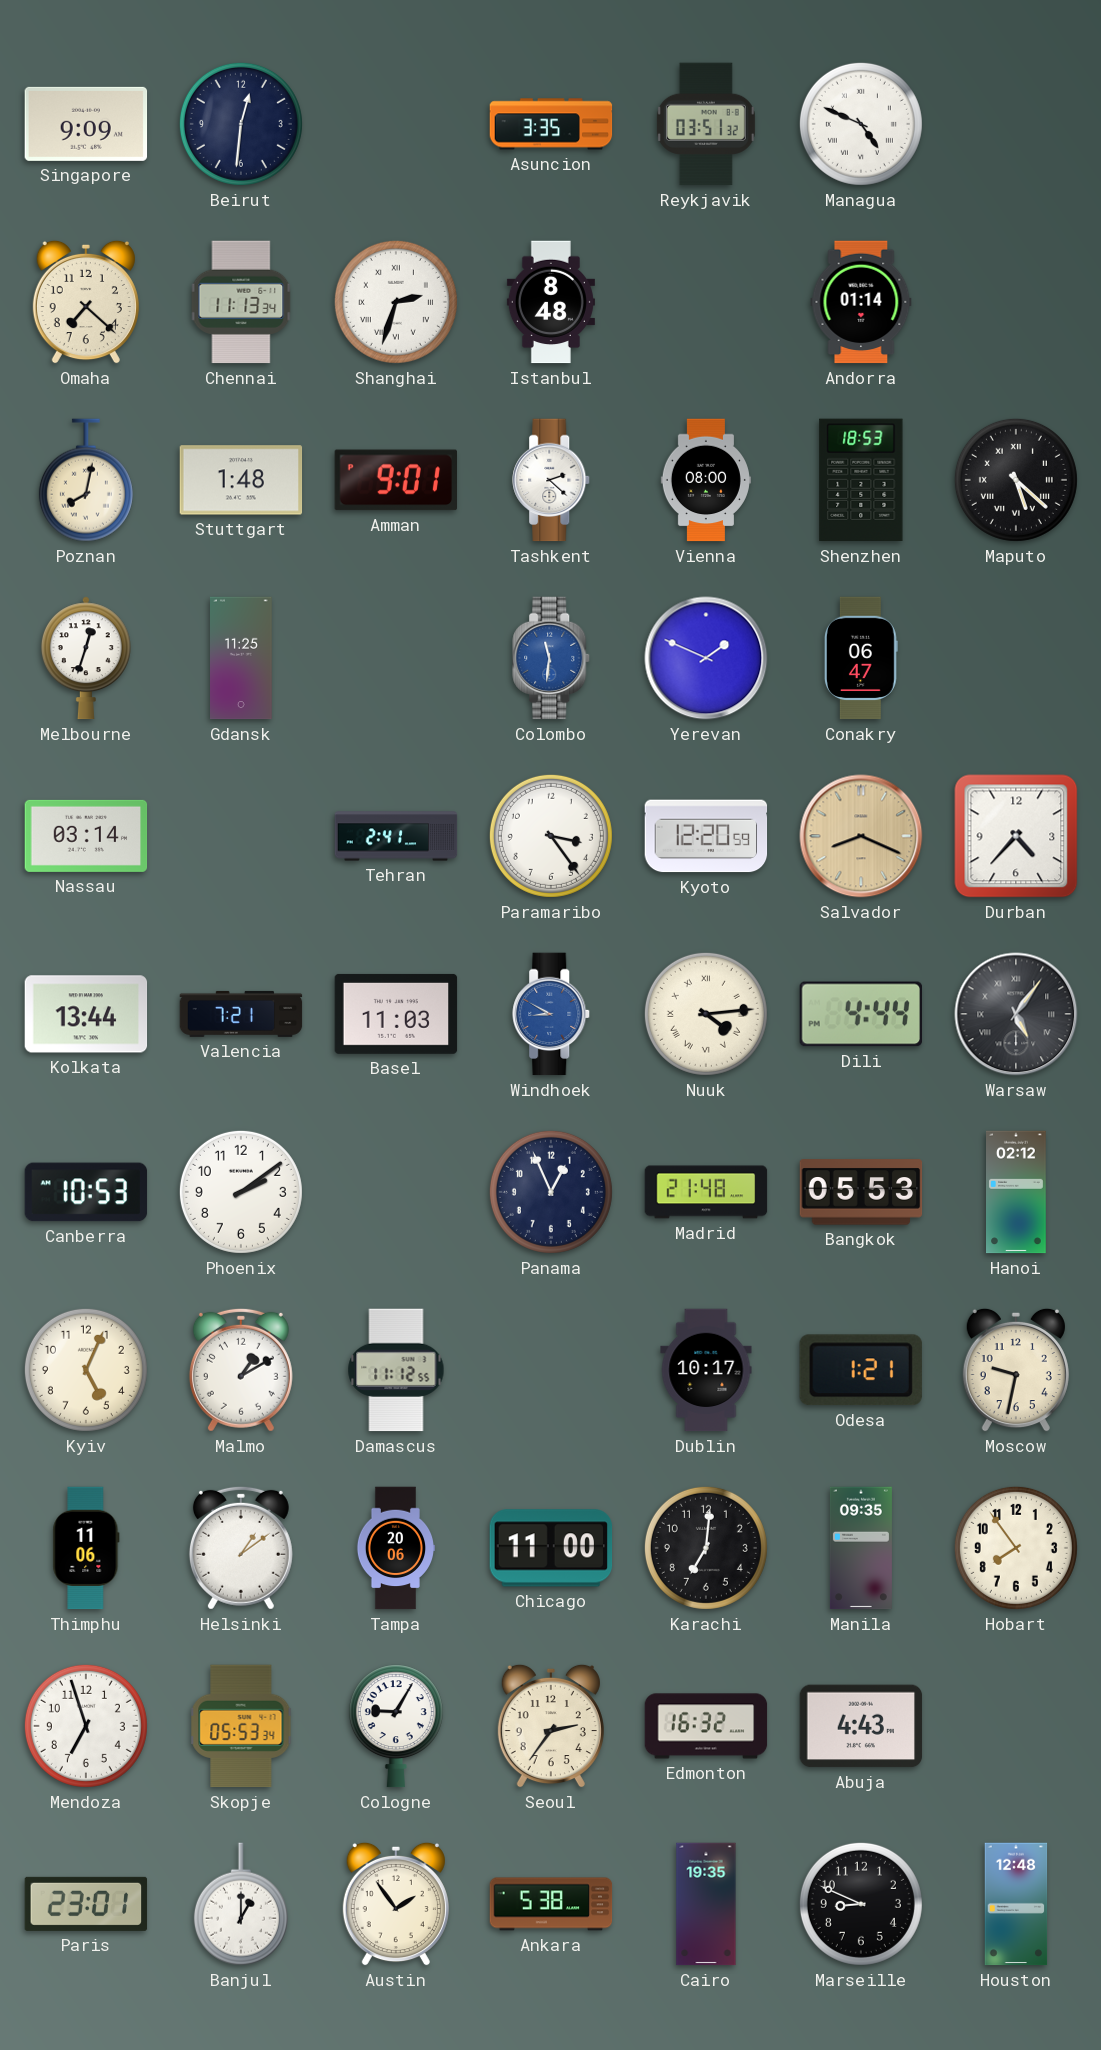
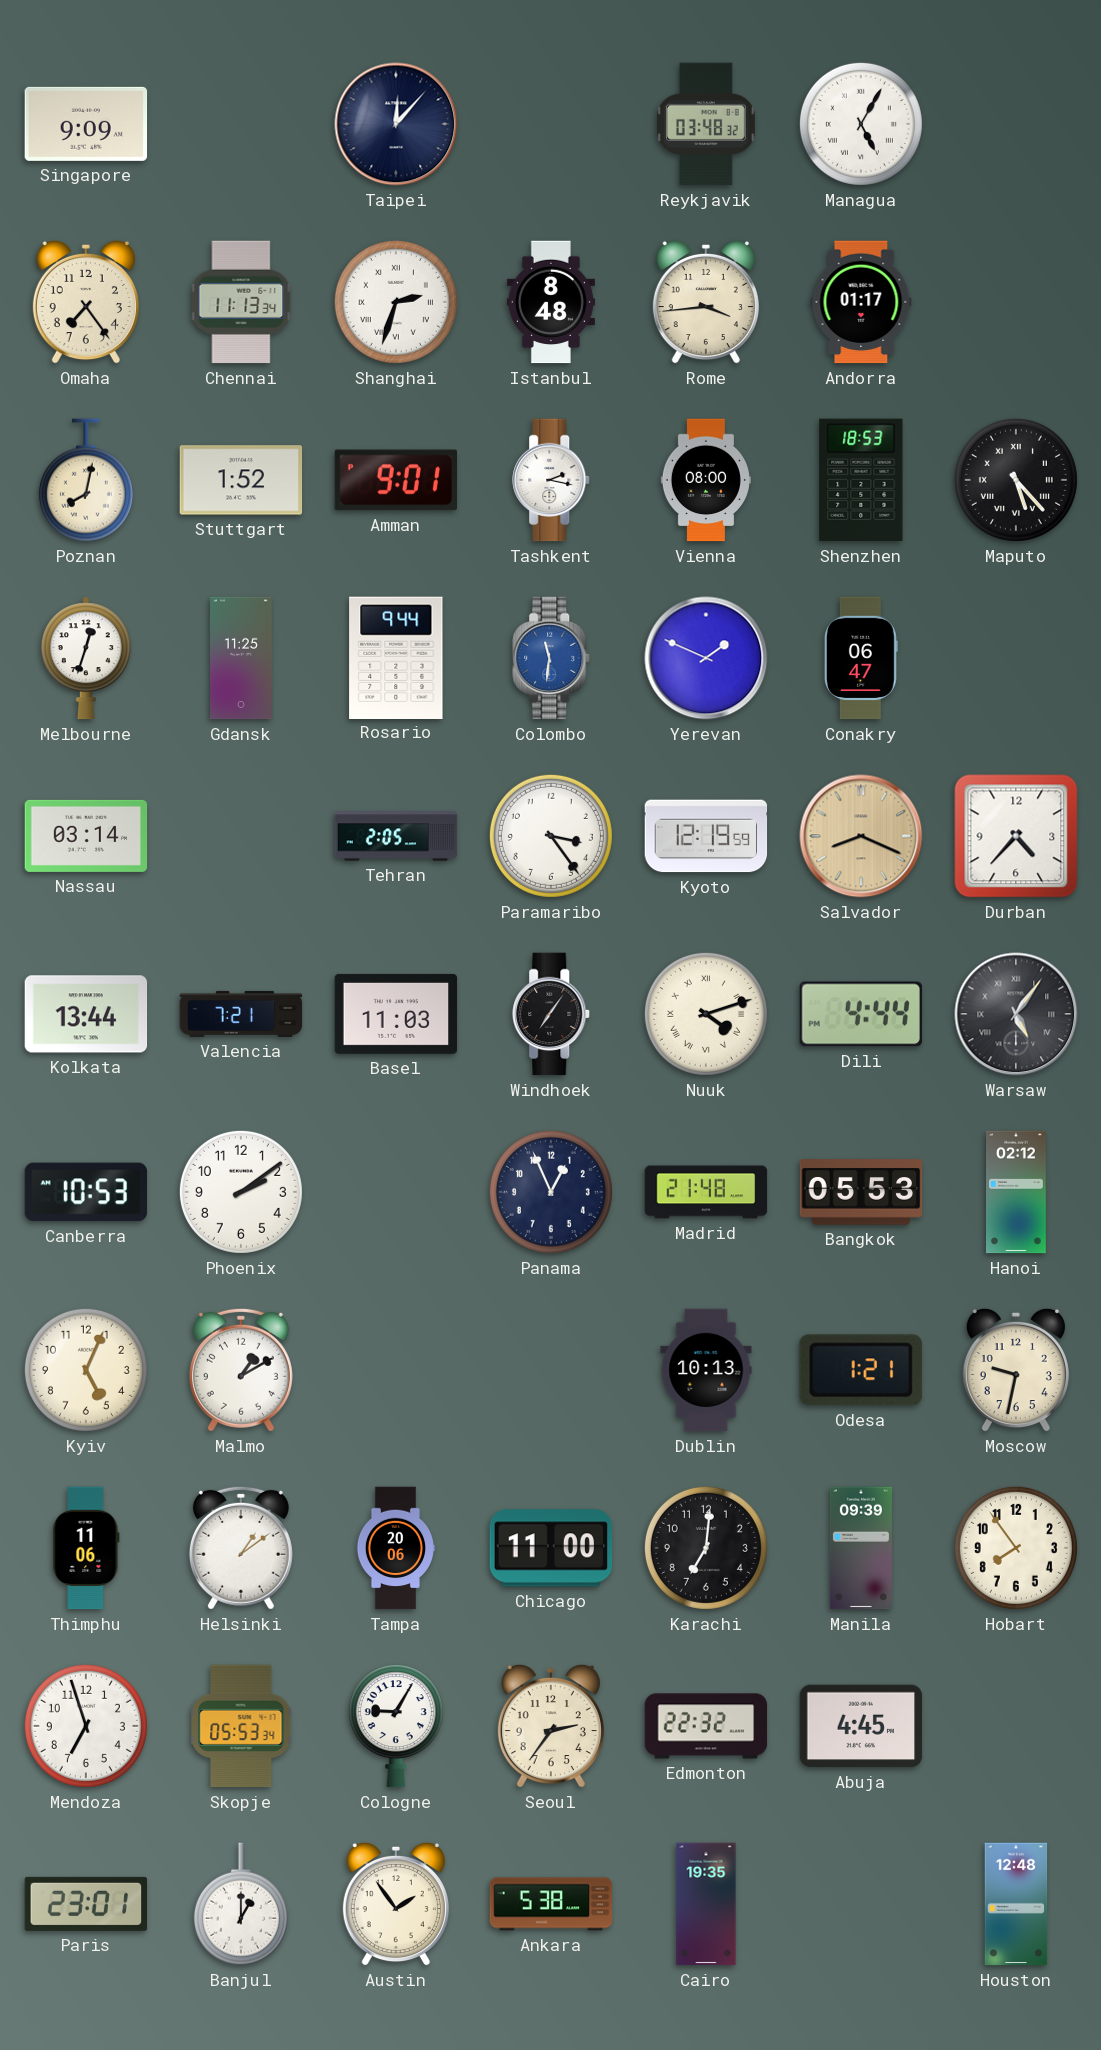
Beirut: 12:31 -> none (241, 124)
Taipei: none -> 12:07 (396, 124)
Asuncion: 3:35 -> none (551, 124)
Reykjavik: 03:51 -> 03:48 (706, 124)
Managua: 4:49 -> 5:05 (861, 124)
Omaha: 7:22 -> 7:24 (86, 302)
Rome: none -> 3:44 (706, 302)
Andorra: 01:14 -> 01:17 (861, 302)
Stuttgart: 1:48 -> 1:52 (241, 480)
Tashkent: 2:22 -> 2:17 (552, 480)
Maputo: 5:22 -> 5:23 (1016, 480)
Rosario: none -> 9:44 (396, 657)
Tehran: 2:41 -> 2:05 (396, 836)
Kyoto: 12:20 -> 12:19 (706, 836)
Windhoek: 8:50 -> 7:06 (552, 1014)
Windhoek dial: blue -> black (552, 1014)
Nuuk: 4:14 -> 4:12 (706, 1014)
Damascus: 11:12 -> none (396, 1370)
Dublin: 10:17 -> 10:13 (706, 1370)
Manila: 09:35 -> 09:39 (861, 1548)
Edmonton: 16:32 -> 22:32 (706, 1726)
Abuja: 4:43 -> 4:45 (861, 1726)
Marseille: 8:49 -> none (861, 1904)
